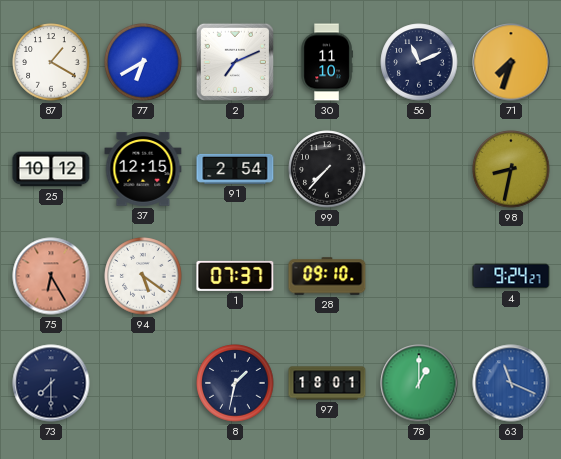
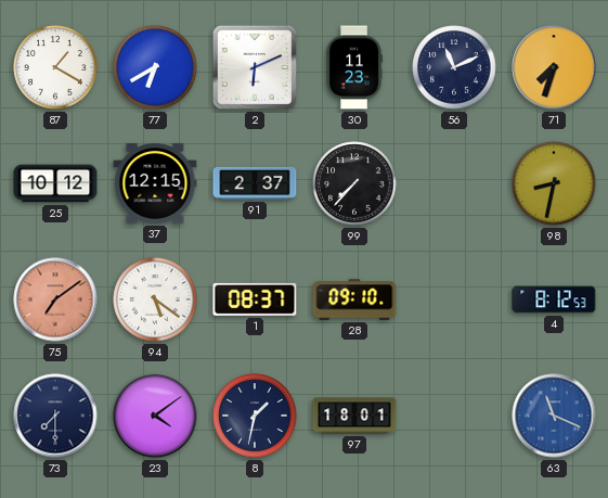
2: 7:11 -> 6:11 (255, 67)
30: 11:10 -> 11:23 (354, 67)
91: 2:54 -> 2:37 (255, 183)
75: 6:25 -> 7:09 (55, 299)
1: 07:37 -> 08:37 (255, 299)
4: 9:24 -> 8:12 (554, 299)
23: none -> 4:09 (155, 416)
78: 1:00 -> none (419, 383)
